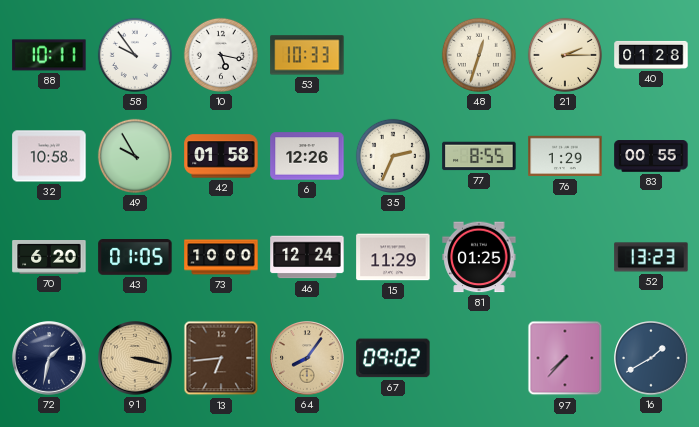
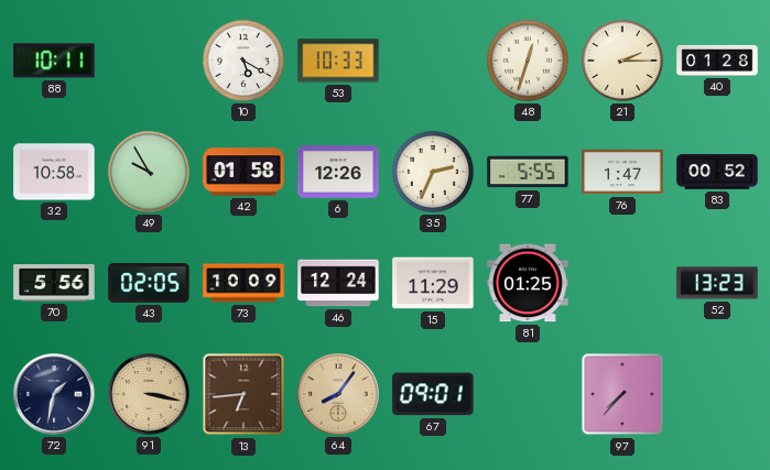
58: 9:54 -> none (135, 55)
10: 5:17 -> 5:20 (243, 61)
77: 8:55 -> 5:55 (528, 172)
76: 1:29 -> 1:47 (622, 172)
83: 00:55 -> 00:52 (717, 172)
70: 6:20 -> 5:56 (54, 284)
43: 01:05 -> 02:05 (149, 284)
73: 10:00 -> 10:09 (243, 283)
67: 09:02 -> 09:01 (433, 394)
16: 1:40 -> none (651, 358)
